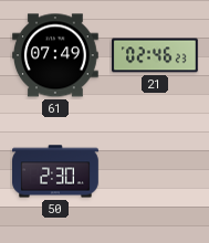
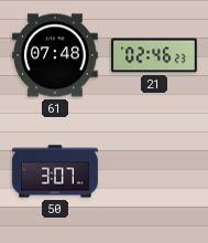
61: 07:49 -> 07:48 (56, 55)
50: 2:30 -> 3:07 (55, 171)
